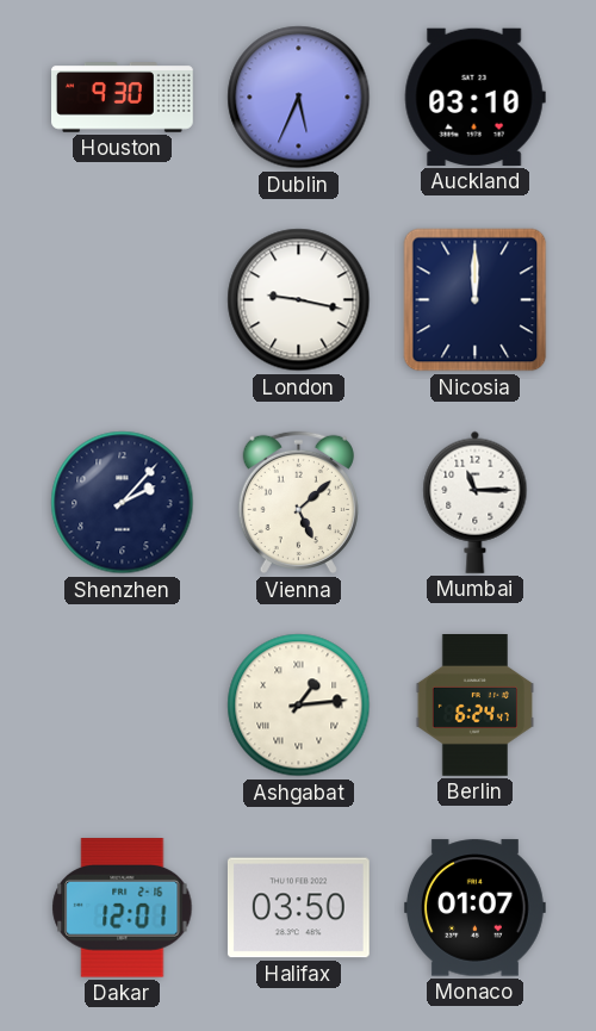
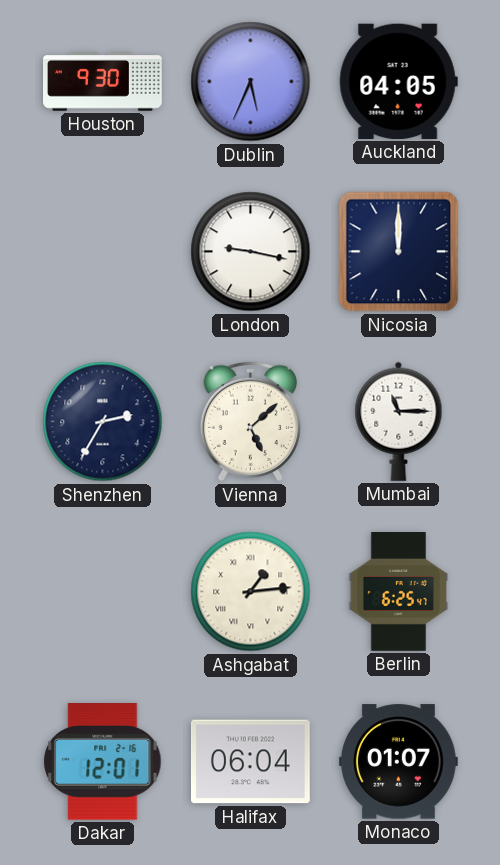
Auckland: 03:10 -> 04:05 (398, 81)
Shenzhen: 2:07 -> 2:35 (103, 422)
Berlin: 6:24 -> 6:25 (398, 592)
Halifax: 03:50 -> 06:04 (250, 762)
